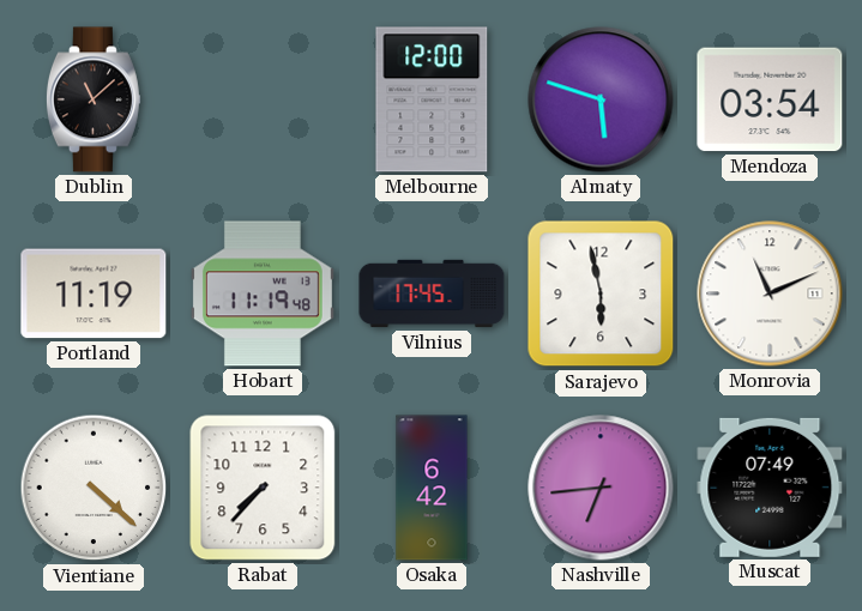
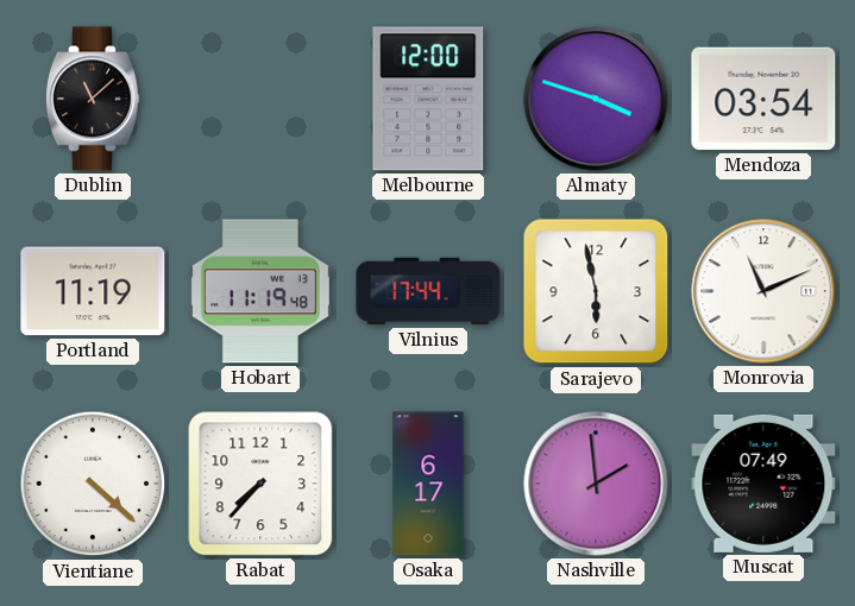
Almaty: 5:48 -> 3:48 (596, 99)
Vilnius: 17:45 -> 17:44 (428, 291)
Osaka: 6:42 -> 6:17 (428, 484)
Nashville: 6:44 -> 1:59 (596, 484)
